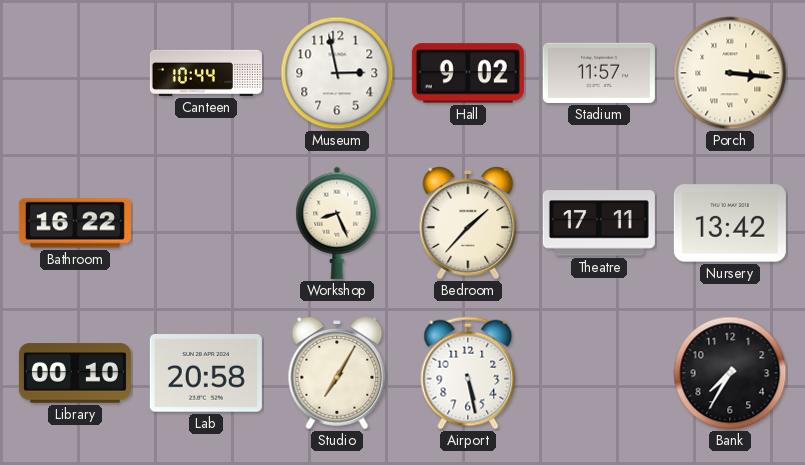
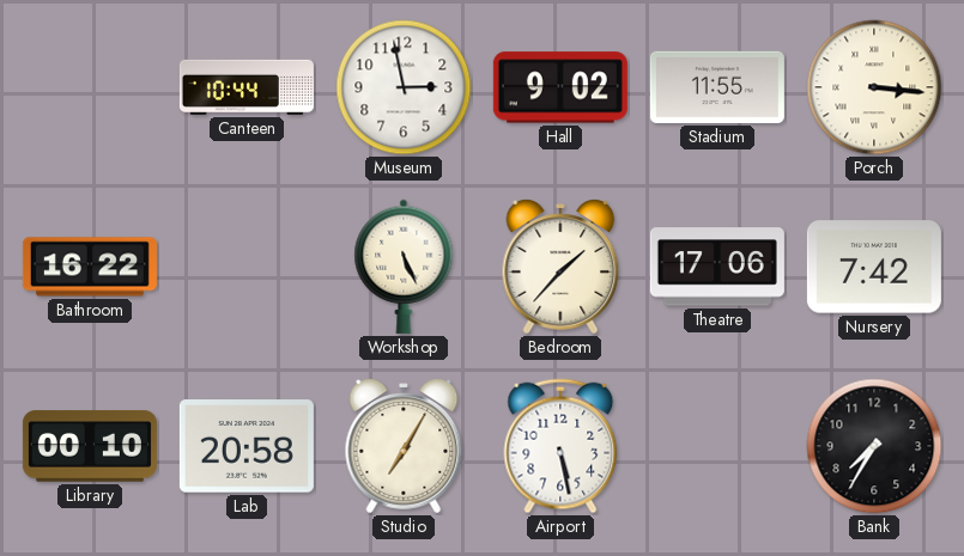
Stadium: 11:57 -> 11:55 (717, 87)
Workshop: 8:26 -> 5:26 (404, 267)
Theatre: 17:11 -> 17:06 (717, 267)
Nursery: 13:42 -> 7:42 (874, 267)
